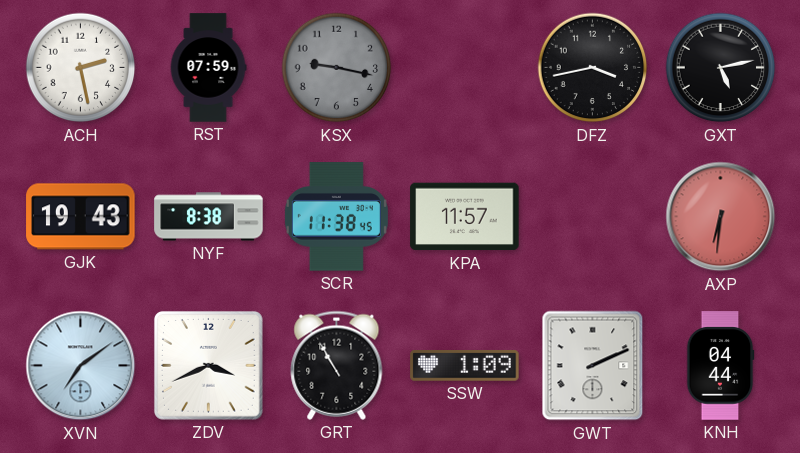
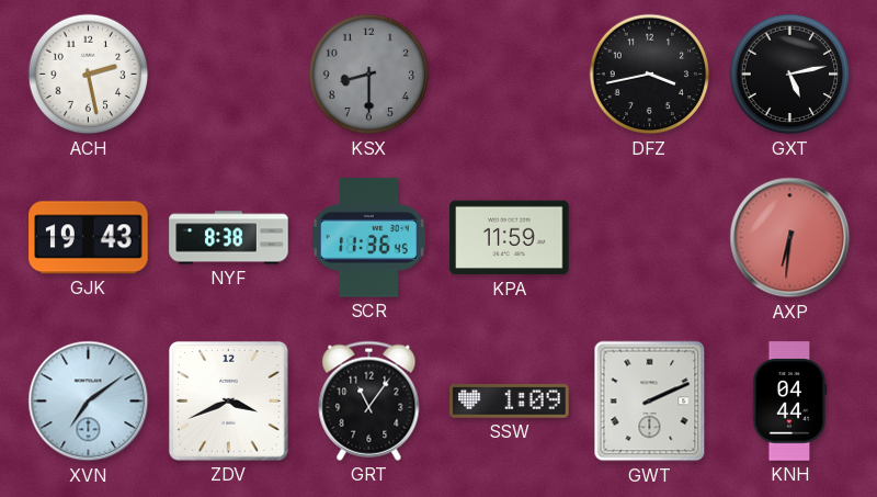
RST: 07:59 -> none (208, 68)
KSX: 9:17 -> 8:30 (369, 75)
SCR: 11:38 -> 11:36 (368, 238)
KPA: 11:57 -> 11:59 (510, 238)
GRT: 10:55 -> 11:06 (369, 400)
